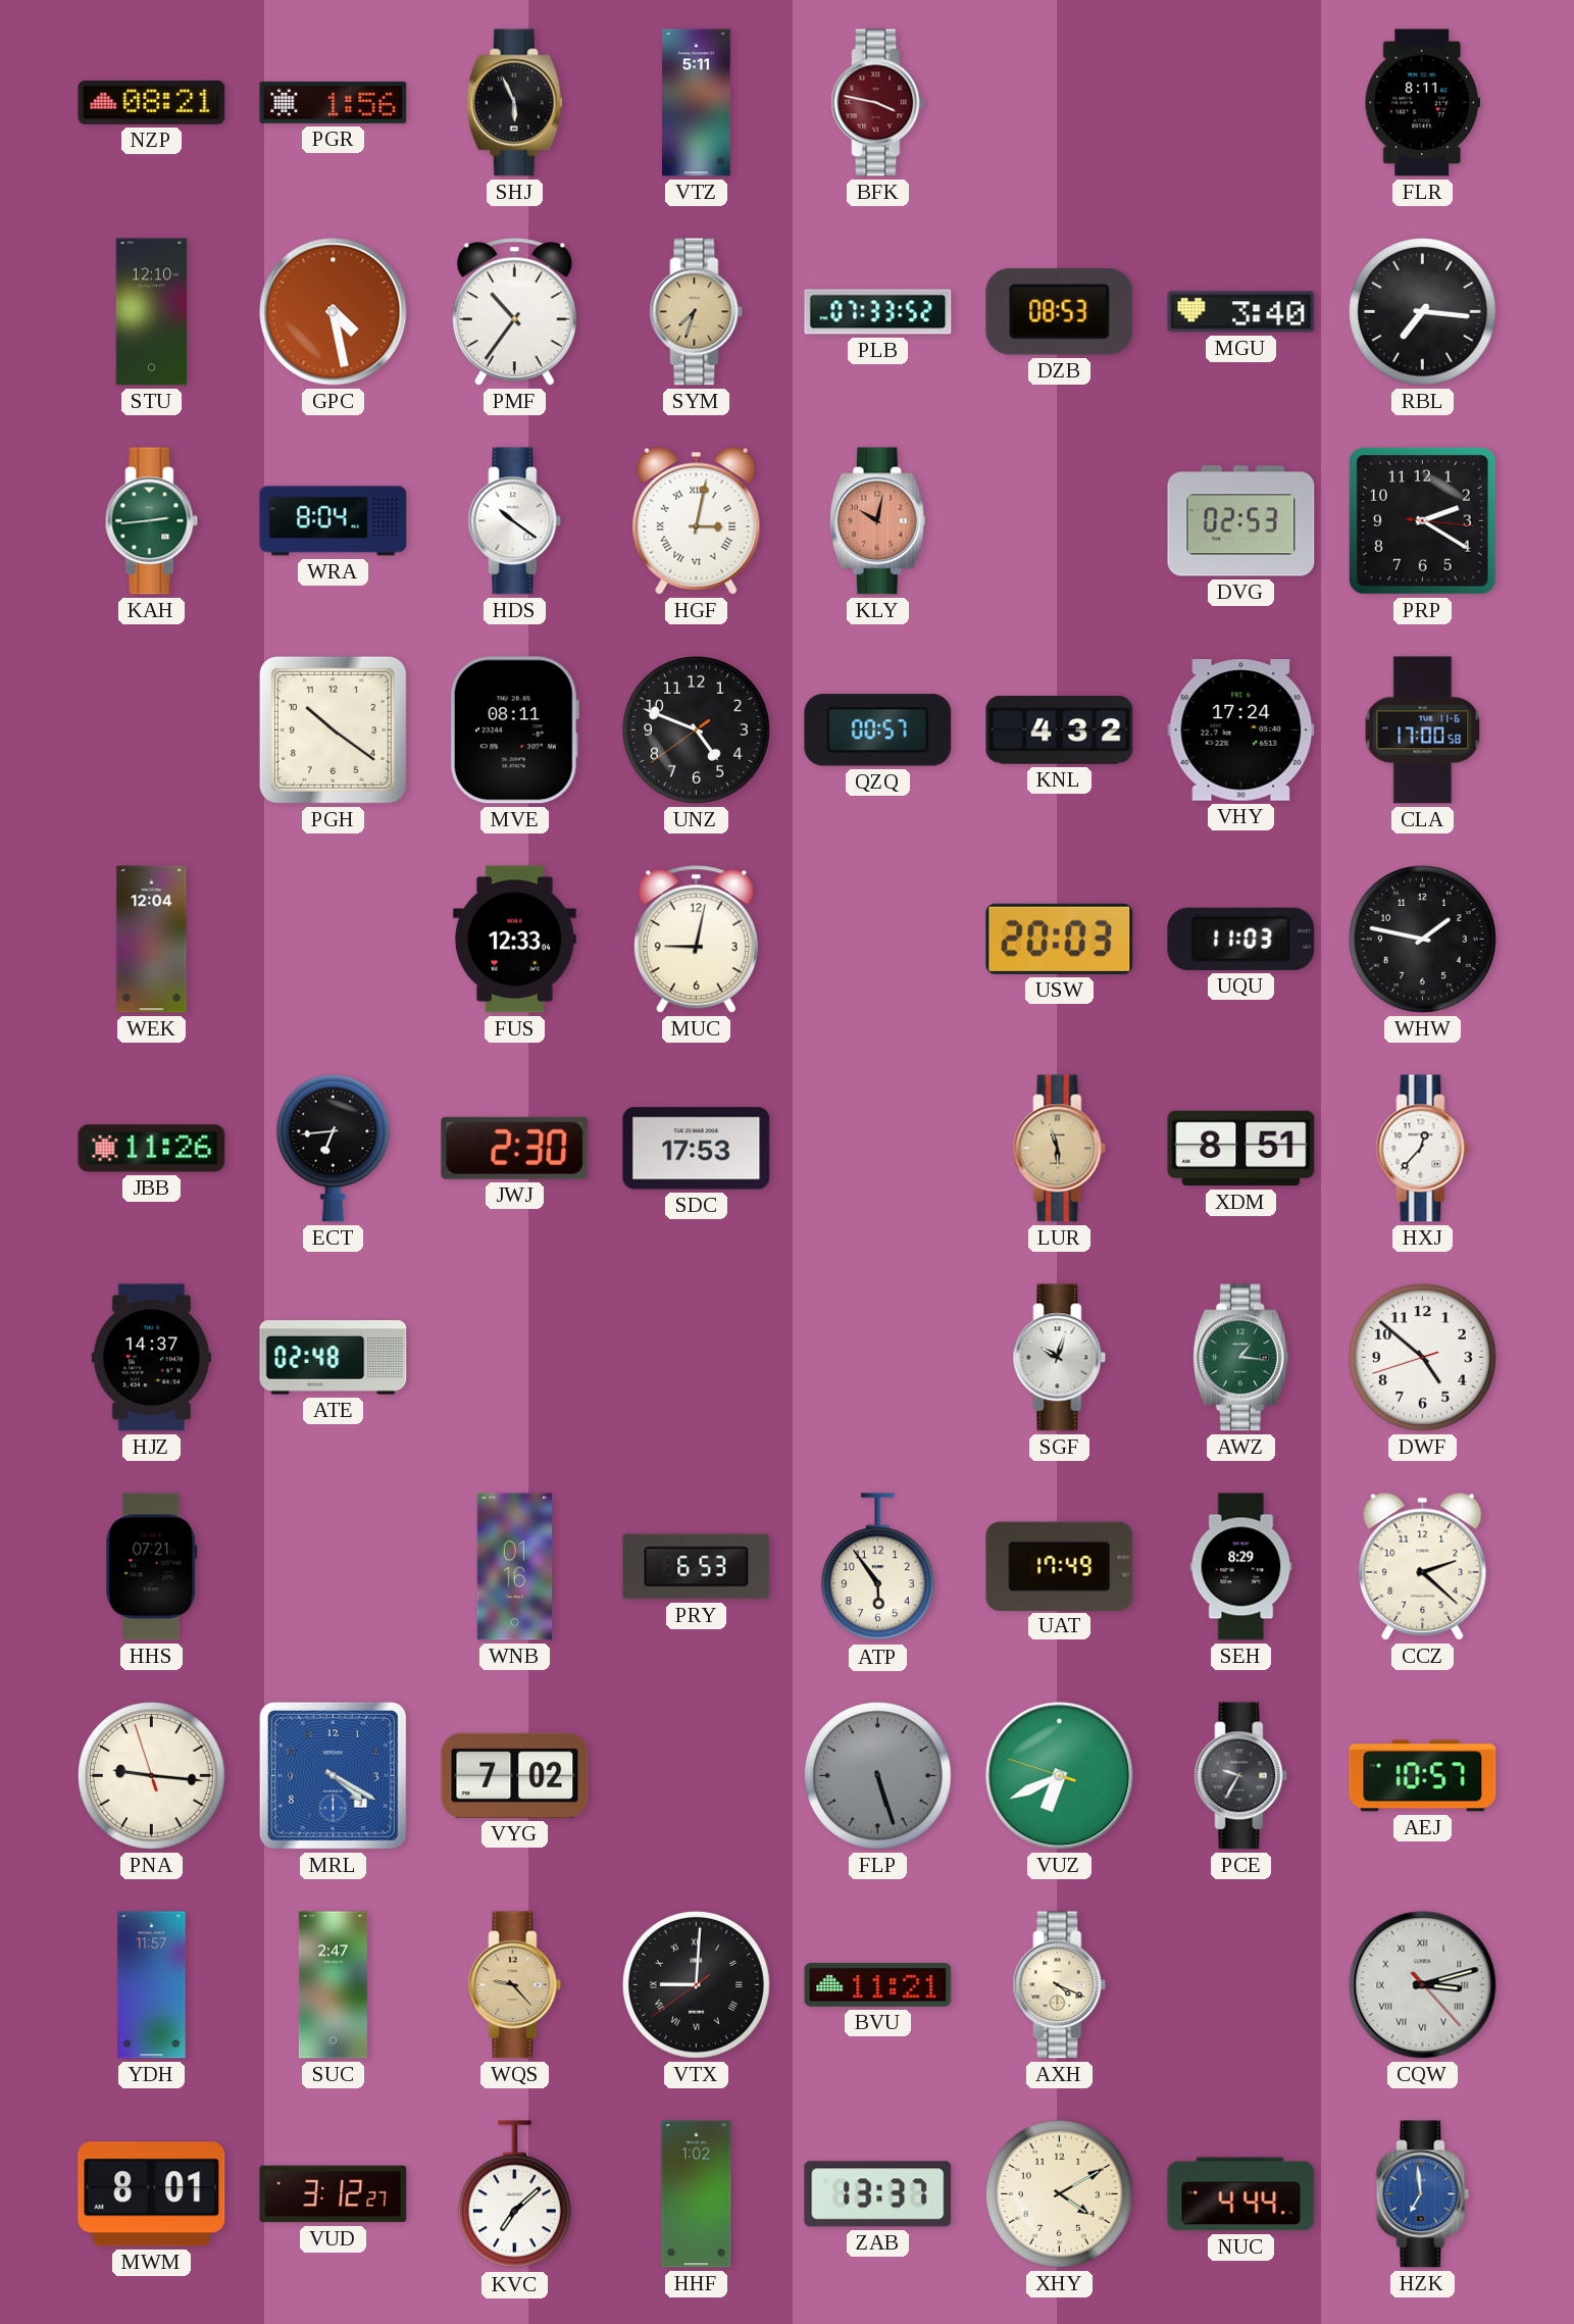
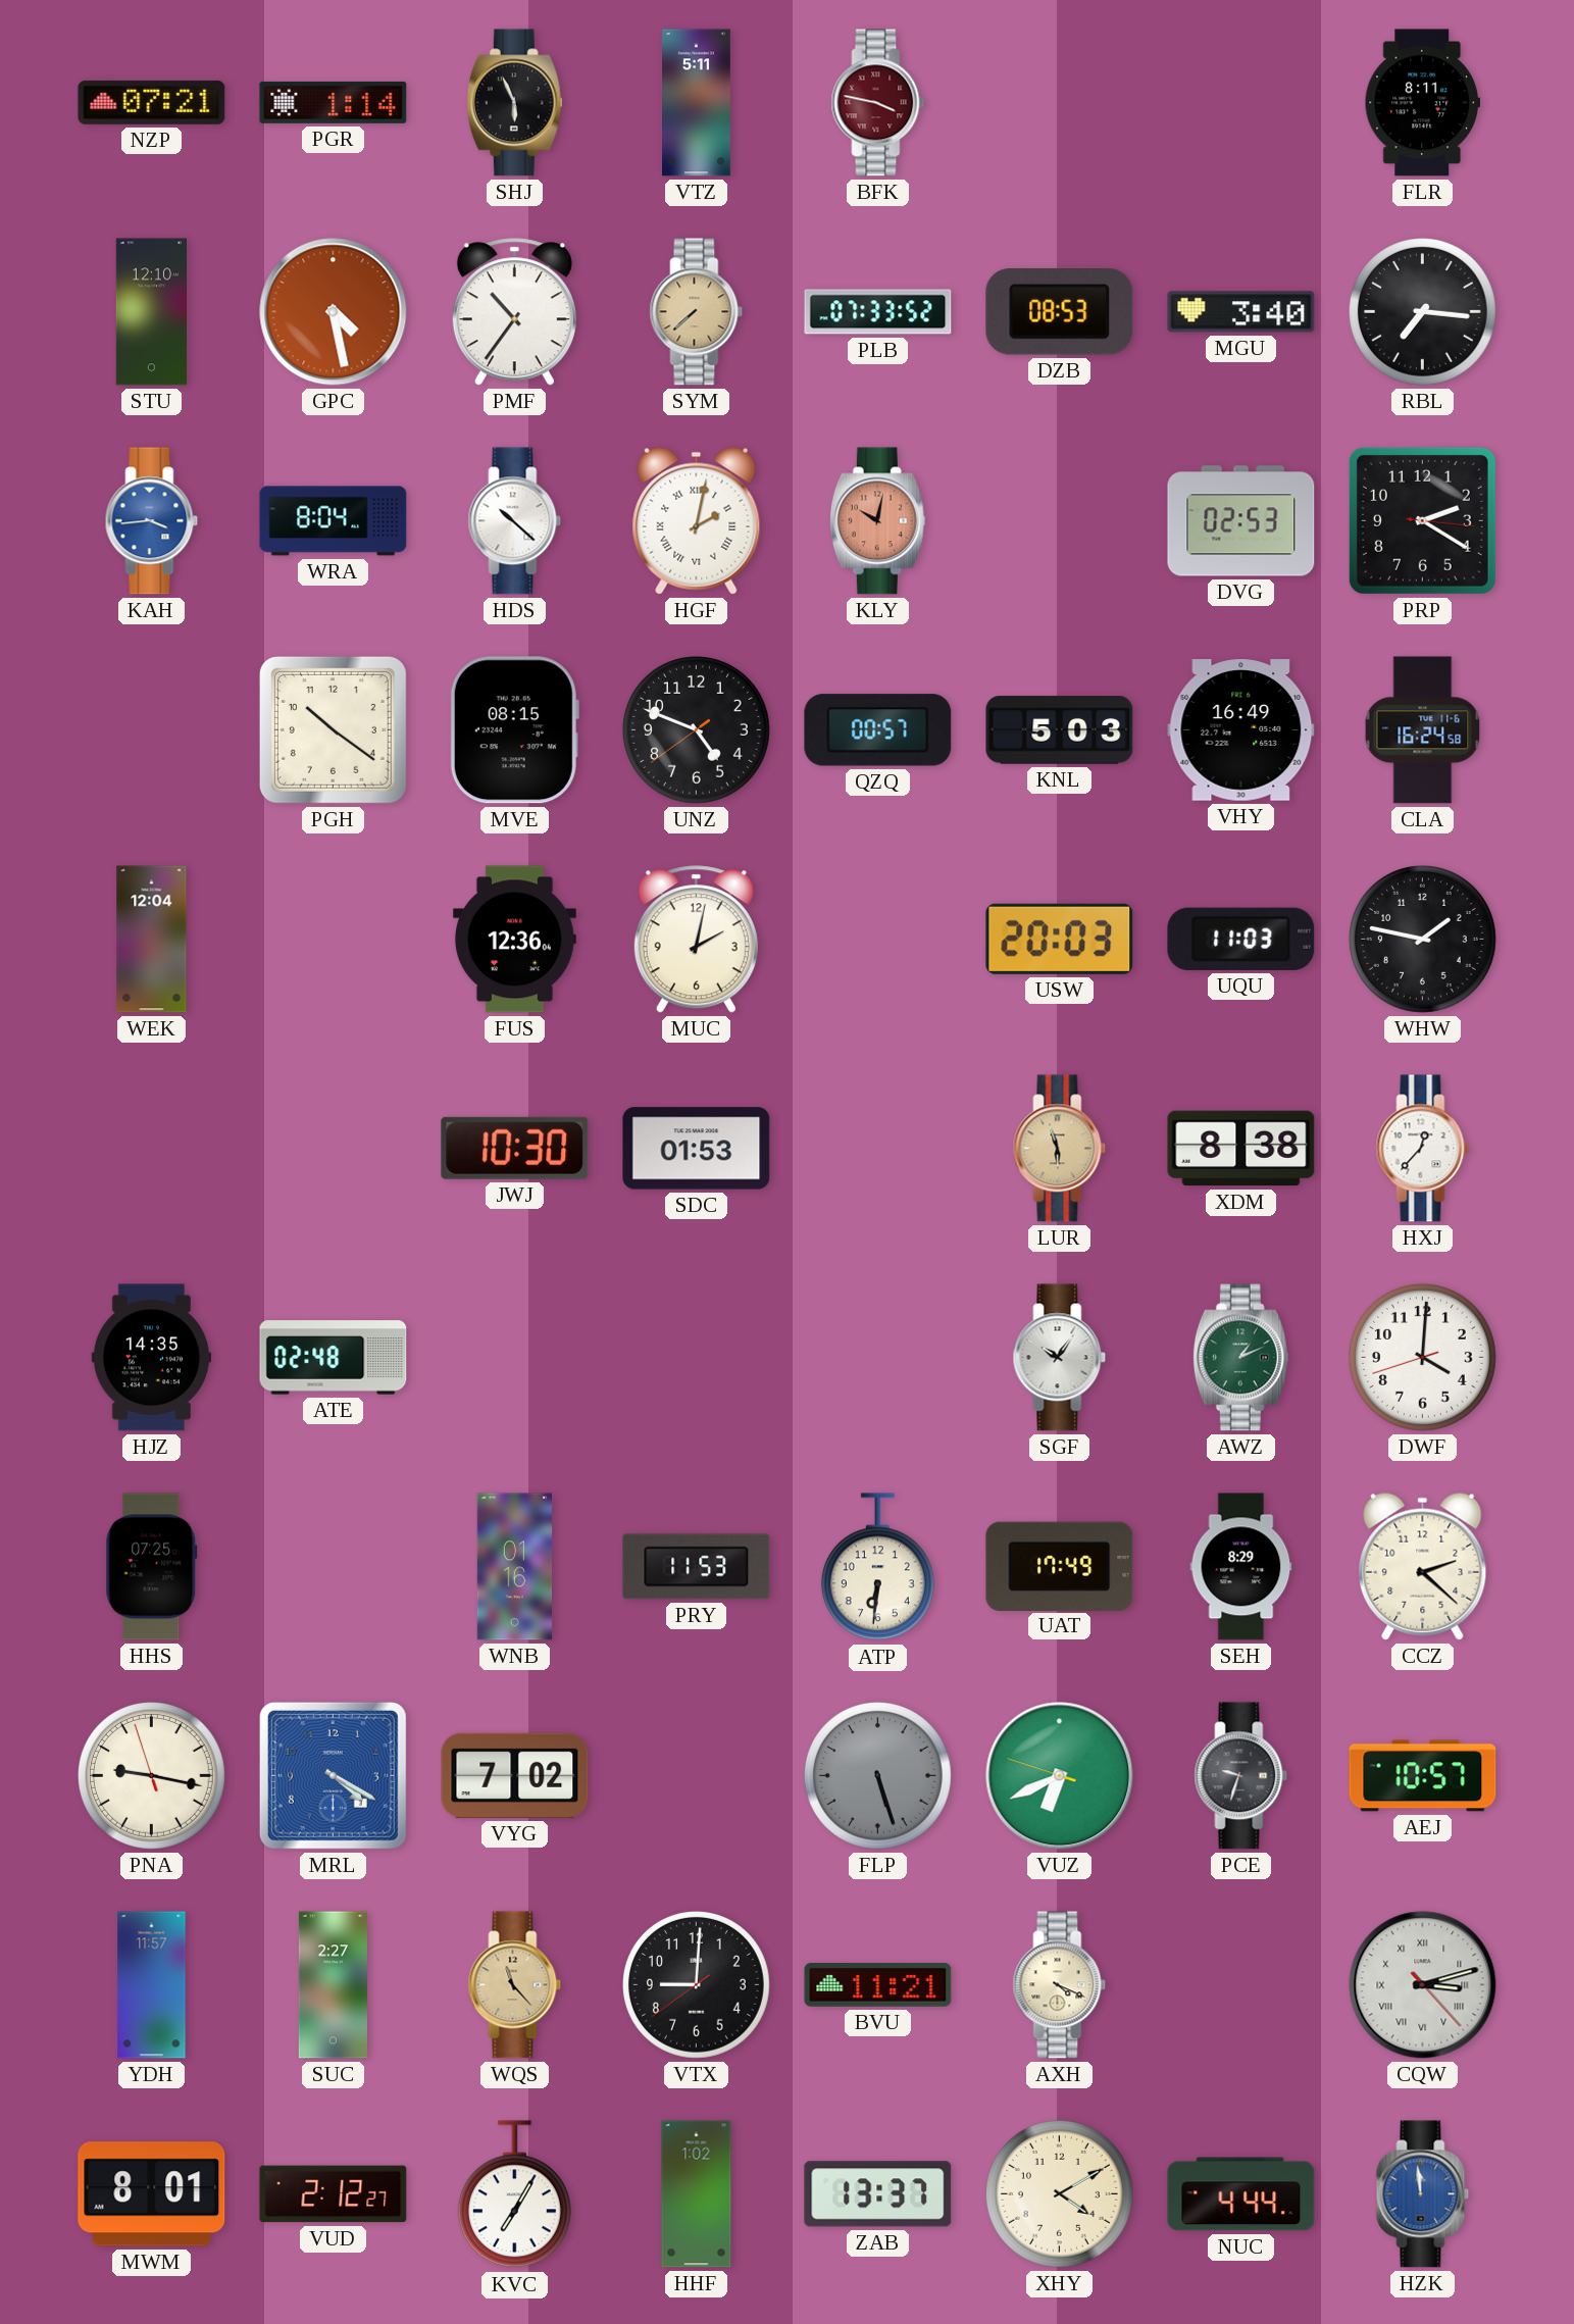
NZP: 08:21 -> 07:21 (152, 102)
PGR: 1:56 -> 1:14 (334, 102)
SYM: 7:33 -> 7:38 (697, 312)
KAH: 2:44 -> 3:44 (152, 521)
KAH dial: green -> blue (152, 521)
HDS: 10:21 -> 10:22 (515, 521)
HGF: 3:02 -> 2:02 (697, 520)
MVE: 08:11 -> 08:15 (514, 730)
KNL: 4:32 -> 5:03 (1060, 730)
VHY: 17:24 -> 16:49 (1241, 730)
CLA: 17:00 -> 16:24 (1423, 730)
FUS: 12:33 -> 12:36 (514, 940)
MUC: 9:02 -> 2:02 (696, 940)
JBB: 11:26 -> none (152, 1149)
ECT: 6:44 -> none (333, 1148)
JWJ: 2:30 -> 10:30 (515, 1148)
SDC: 17:53 -> 01:53 (697, 1149)
XDM: 8:51 -> 8:38 (1241, 1149)
HJZ: 14:37 -> 14:35 (151, 1358)
SGF: 10:03 -> 10:06 (1060, 1358)
AWZ: 1:16 -> 1:11 (1240, 1358)
DWF: 4:51 -> 4:00 (1422, 1357)
HHS: 07:21 -> 07:25 (152, 1567)
PRY: 6:53 -> 11:53 (697, 1567)
ATP: 5:54 -> 6:31 (877, 1567)
PNA: 9:15 -> 9:16 (151, 1775)
PCE: 9:35 -> 9:33 (1241, 1776)
SUC: 2:47 -> 2:27 (333, 1985)
WQS: 9:23 -> 11:23 (515, 1985)
VTX numerals: Roman -> Arabic (696, 1984)
VUD: 3:12 -> 2:12 (334, 2194)
KVC: 7:08 -> 7:05 (514, 2194)
HZK: 6:59 -> 11:59 (1423, 2194)
